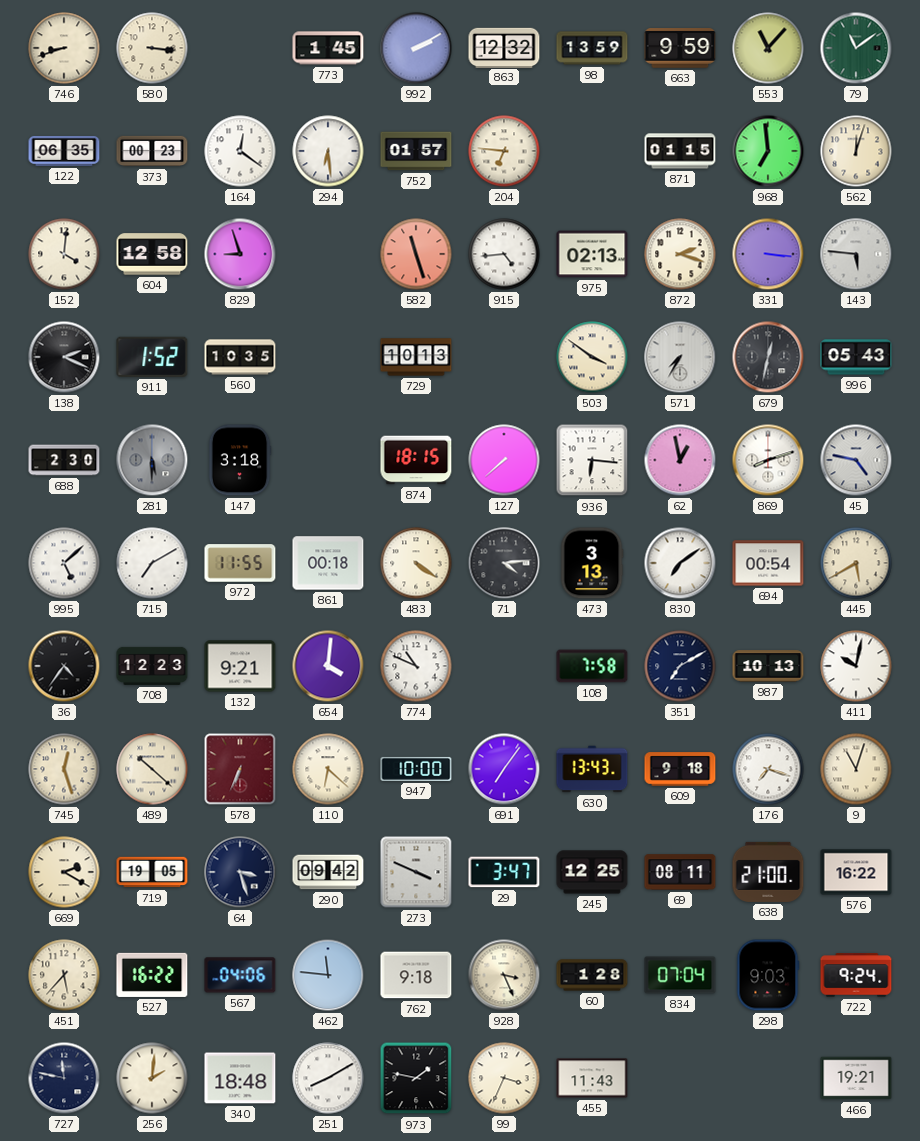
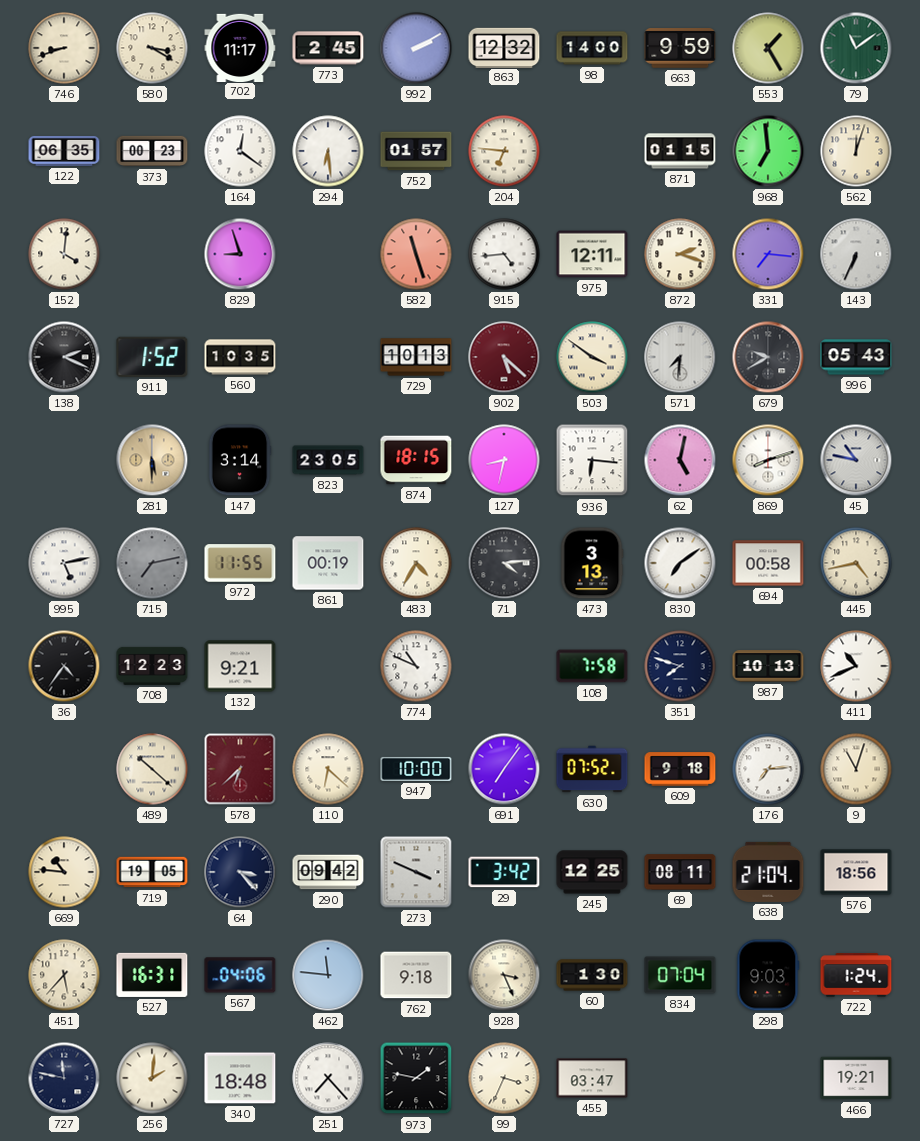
580: 3:16 -> 3:20 (152, 48)
702: none -> 11:17 (240, 47)
773: 1:45 -> 2:45 (328, 48)
98: 13:59 -> 14:00 (592, 48)
553: 11:07 -> 1:25 (768, 48)
604: 12:58 -> none (152, 254)
975: 02:13 -> 12:11 (592, 254)
331: 3:16 -> 7:16 (768, 254)
143: 5:46 -> 6:34 (856, 254)
902: none -> 5:22 (504, 357)
571: 7:35 -> 7:31 (680, 357)
679: 12:32 -> 9:40 (768, 357)
688: 2:30 -> none (64, 460)
281 dial: grey -> champagne (152, 460)
147: 3:18 -> 3:14 (240, 460)
823: none -> 23:05 (328, 460)
127: 7:38 -> 8:32 (504, 460)
62: 12:58 -> 5:02 (680, 460)
45: 4:47 -> 10:47 (856, 460)
995: 5:08 -> 5:13 (64, 563)
715: 7:10 -> 7:13 (152, 563)
715 dial: white -> grey (152, 563)
861: 00:18 -> 00:19 (328, 563)
483: 4:21 -> 4:35 (416, 563)
694: 00:54 -> 00:58 (768, 563)
445: 5:40 -> 4:43 (856, 563)
654: 4:01 -> none (328, 666)
351: 7:10 -> 7:48 (680, 666)
411: 10:02 -> 10:41 (856, 666)
745: 12:27 -> none (64, 769)
578: 6:34 -> 6:38 (240, 769)
630: 13:43 -> 07:52 (592, 769)
176: 7:18 -> 7:14 (768, 769)
669: 2:20 -> 10:46 (64, 872)
64: 3:27 -> 3:23 (240, 872)
29: 3:47 -> 3:42 (504, 872)
638: 21:00 -> 21:04 (768, 872)
576: 16:22 -> 18:56 (856, 872)
527: 16:22 -> 16:31 (152, 975)
60: 1:28 -> 1:30 (592, 975)
722: 9:24 -> 1:24 (856, 975)
251: 8:10 -> 7:23 (328, 1078)
455: 11:43 -> 03:47 (592, 1078)
